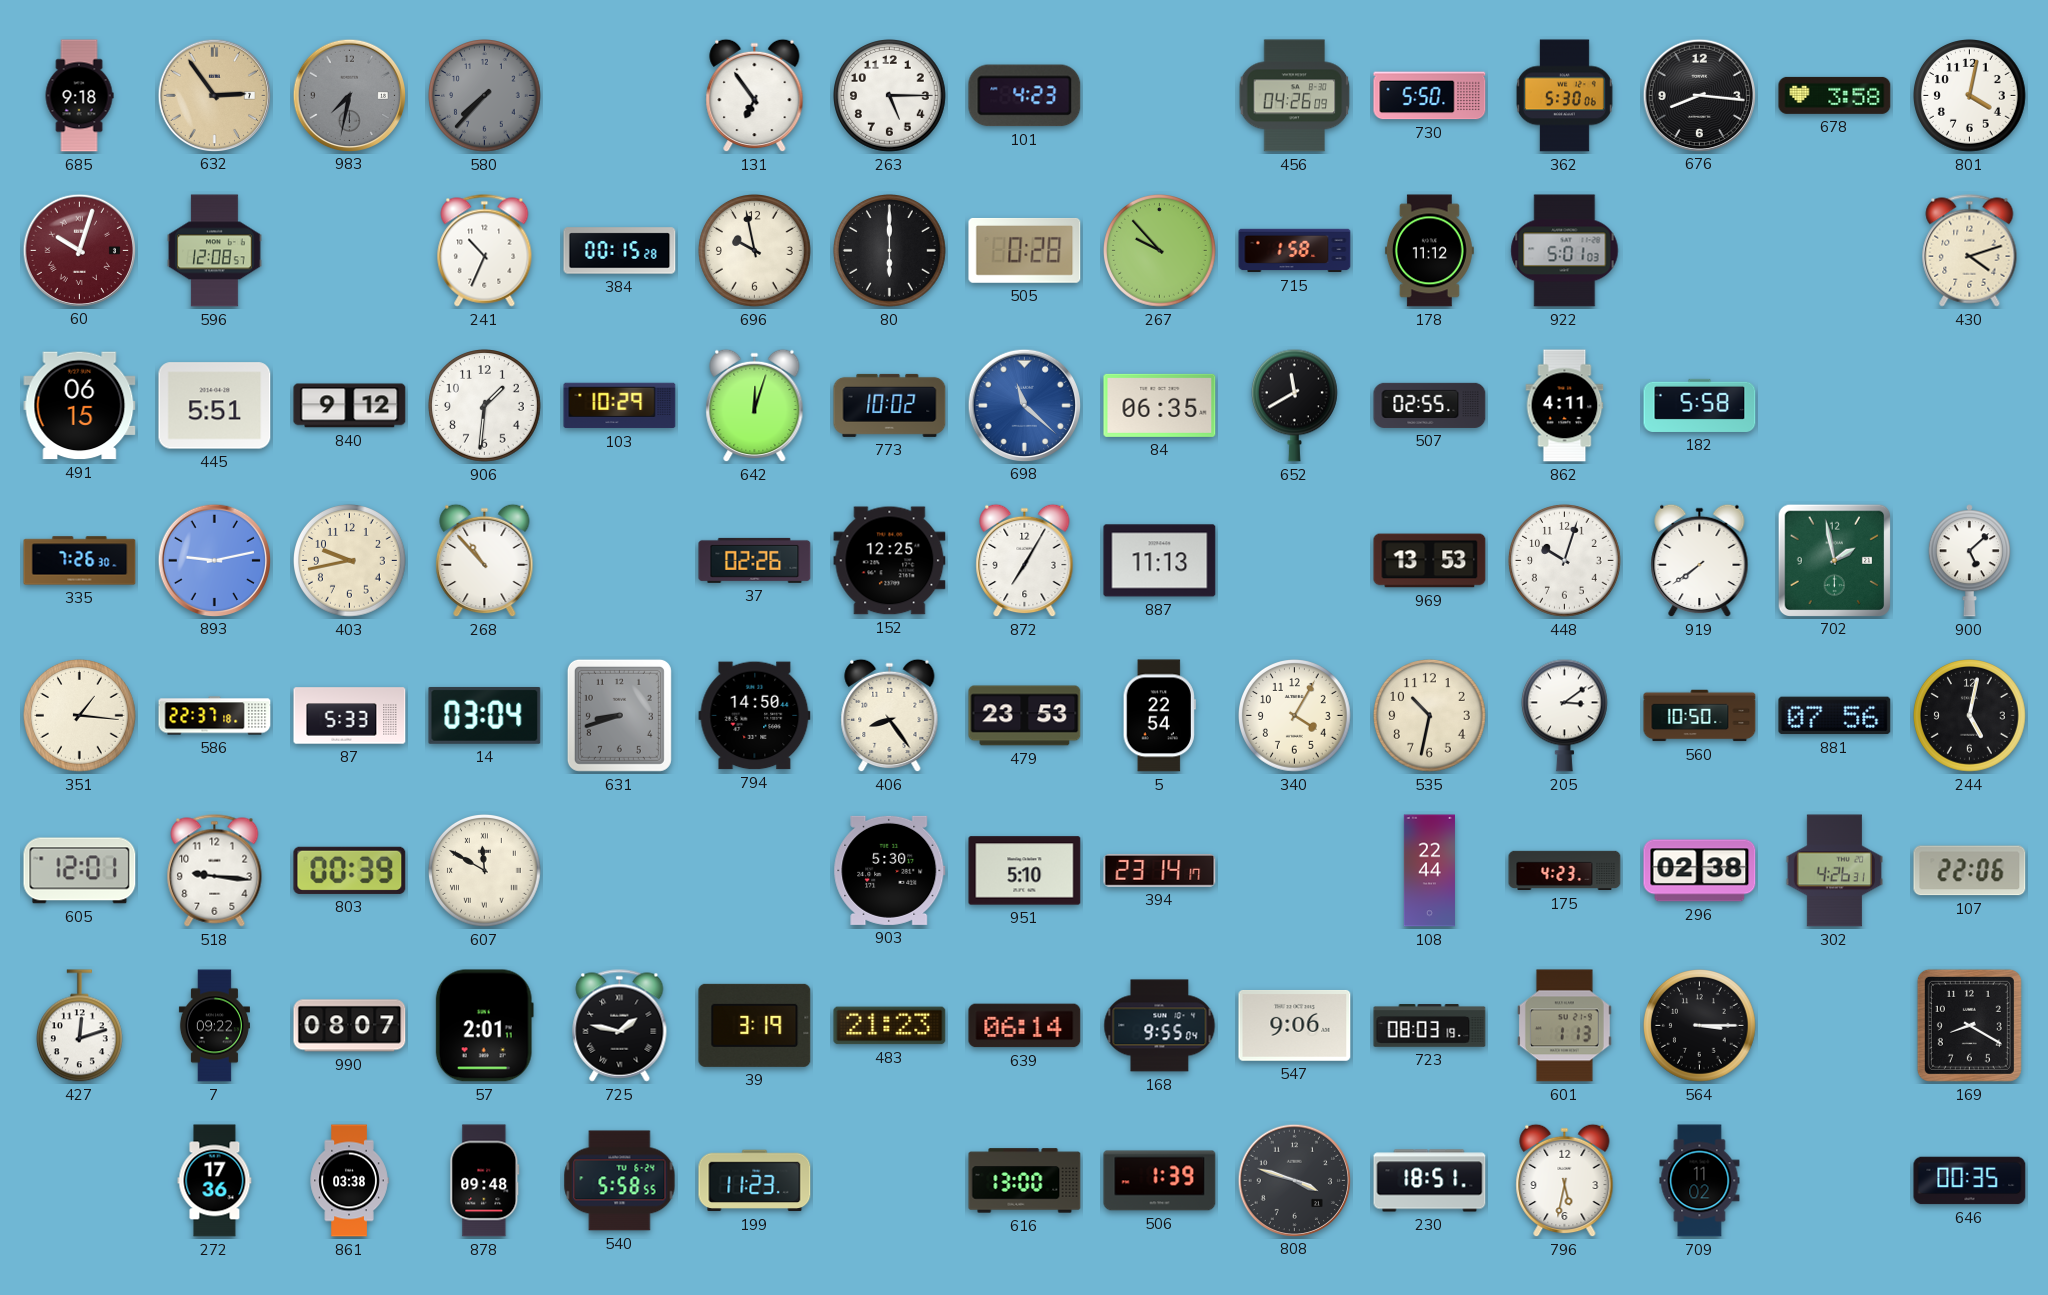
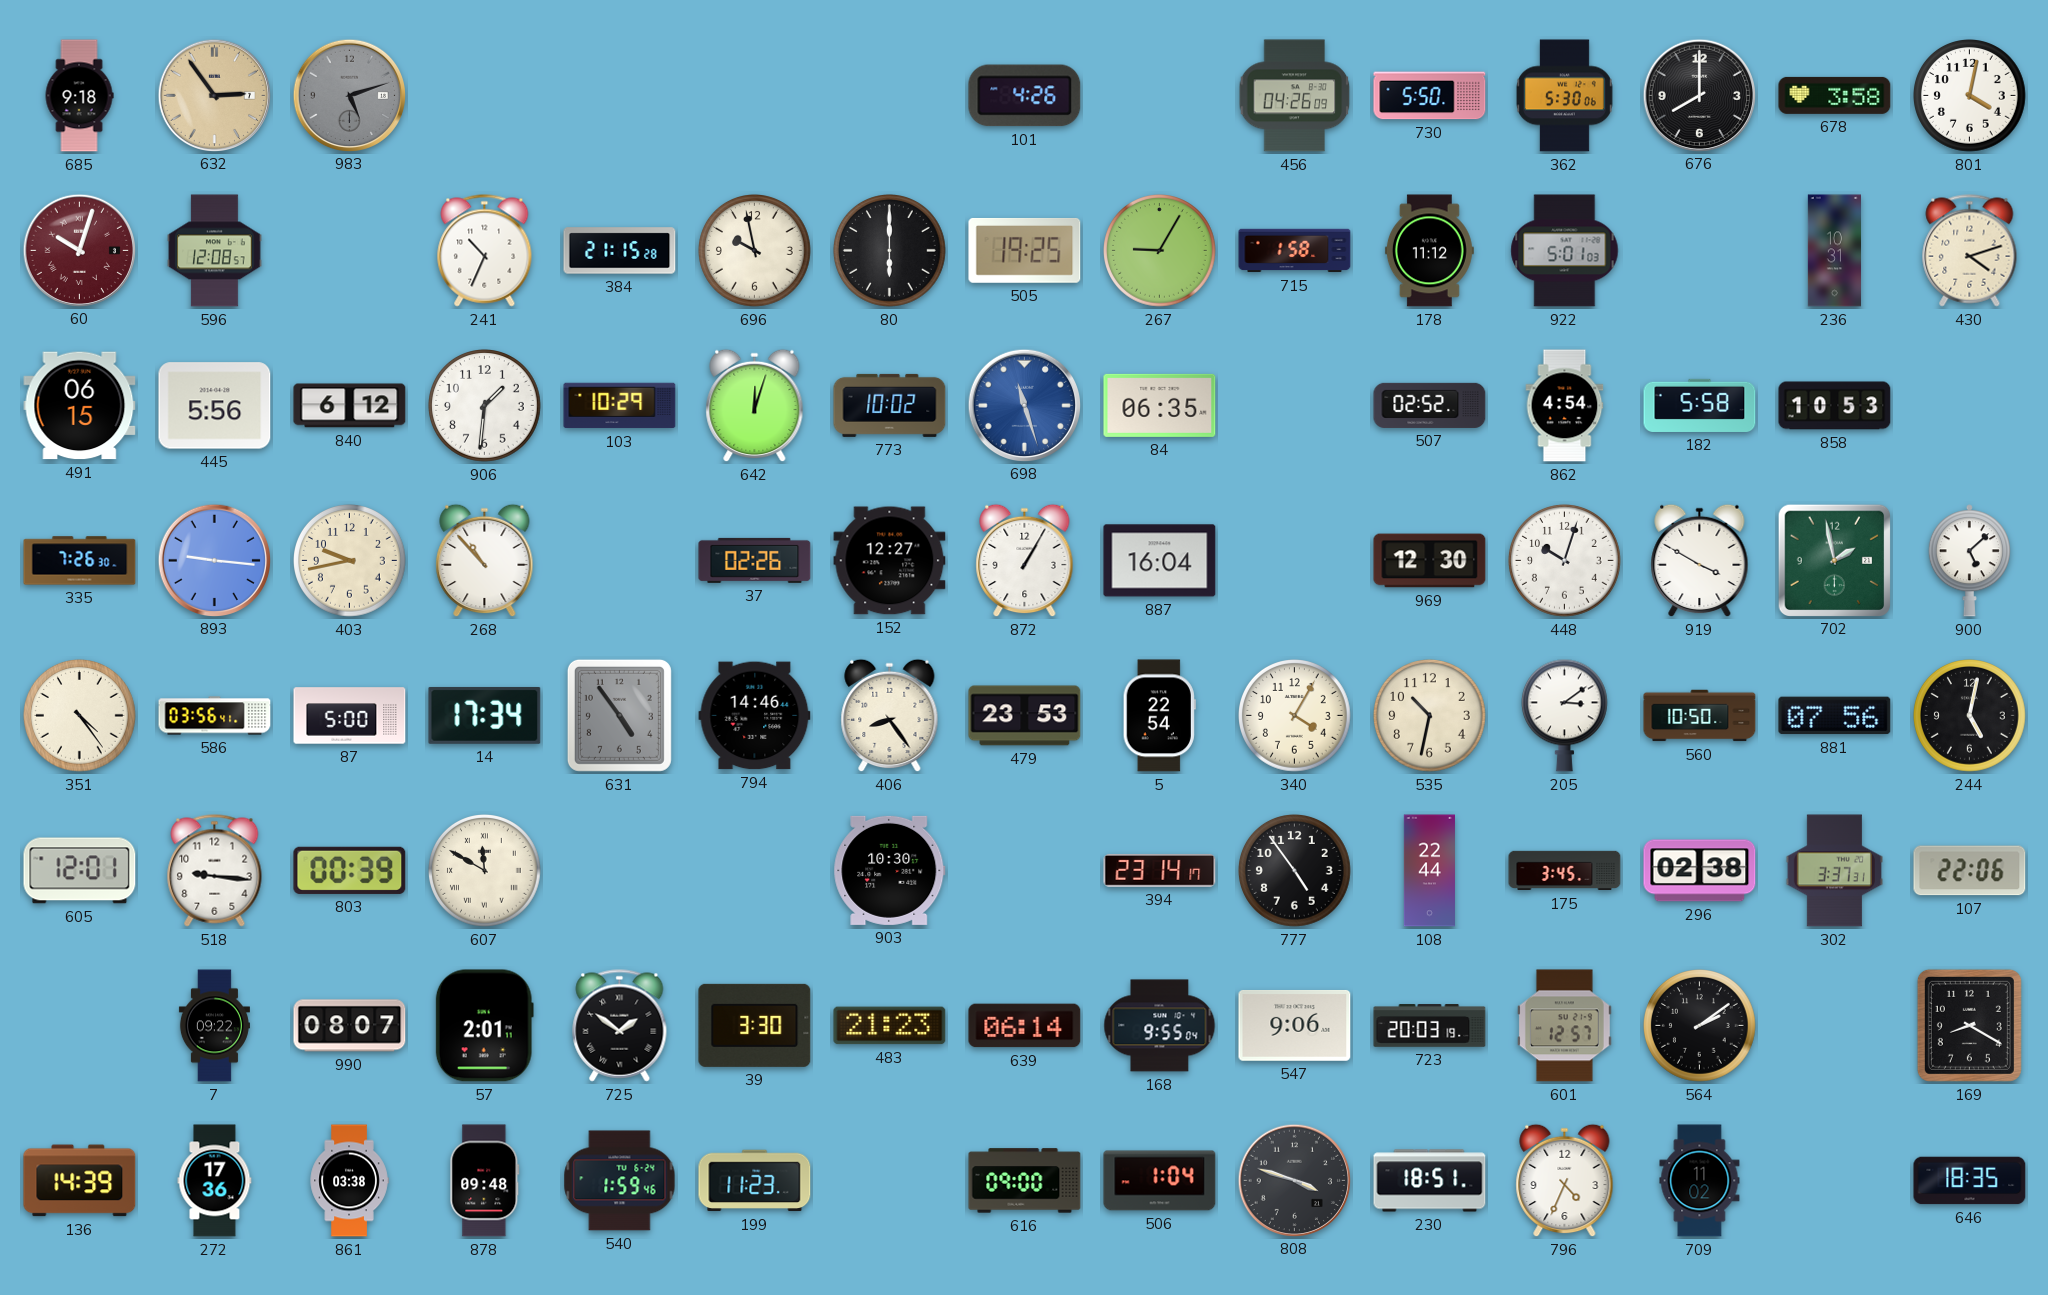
983: 7:32 -> 5:12 (349, 95)
580: 7:37 -> none (485, 96)
131: 6:54 -> none (755, 96)
263: 5:15 -> none (890, 96)
101: 4:23 -> 4:26 (1025, 96)
676: 8:16 -> 8:00 (1699, 95)
384: 00:15 -> 21:15 (620, 251)
505: 0:28 -> 19:25 (1025, 250)
267: 9:53 -> 9:05 (1160, 251)
236: none -> 10:31 (1834, 251)
445: 5:51 -> 5:56 (215, 406)
840: 9:12 -> 6:12 (350, 406)
698: 11:22 -> 11:27 (1024, 405)
652: 11:40 -> none (1294, 405)
507: 02:55 -> 02:52 (1430, 405)
862: 4:11 -> 4:54 (1565, 406)
858: none -> 10:53 (1835, 406)
893: 9:13 -> 9:16 (214, 560)
152: 12:25 -> 12:27 (890, 561)
872: 7:05 -> 1:05 (1025, 561)
887: 11:13 -> 16:04 (1160, 561)
969: 13:53 -> 12:30 (1430, 561)
919: 7:39 -> 3:50 (1700, 561)
351: 1:16 -> 4:24 (80, 716)
586: 22:37 -> 03:56 (215, 716)
87: 5:33 -> 5:00 (350, 716)
14: 03:04 -> 17:34 (485, 715)
631: 8:42 -> 4:54 (619, 715)
794: 14:50 -> 14:46 (755, 716)
903: 5:30 -> 10:30 (890, 870)
951: 5:10 -> none (1025, 871)
777: none -> 4:54 (1295, 871)
175: 4:23 -> 3:45 (1565, 871)
302: 4:26 -> 3:37 (1834, 871)
427: 12:12 -> none (79, 1026)
725: 1:47 -> 1:51 (620, 1026)
39: 3:19 -> 3:30 (755, 1025)
723: 08:03 -> 20:03 (1430, 1026)
601: 1:13 -> 12:57 (1564, 1026)
564: 3:15 -> 2:09 (1700, 1026)
136: none -> 14:39 (80, 1181)
540: 5:58 -> 1:59 (620, 1181)
616: 13:00 -> 09:00 (1025, 1181)
506: 1:39 -> 1:04 (1160, 1181)
796: 5:32 -> 4:34 (1565, 1181)
646: 00:35 -> 18:35 (1970, 1181)
